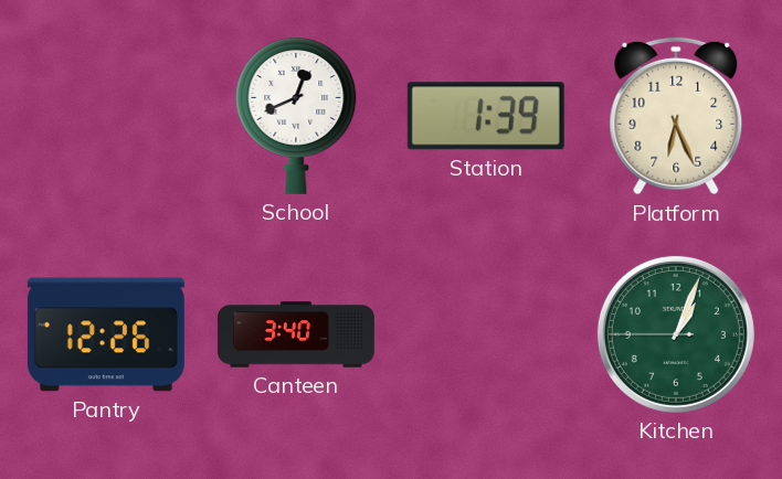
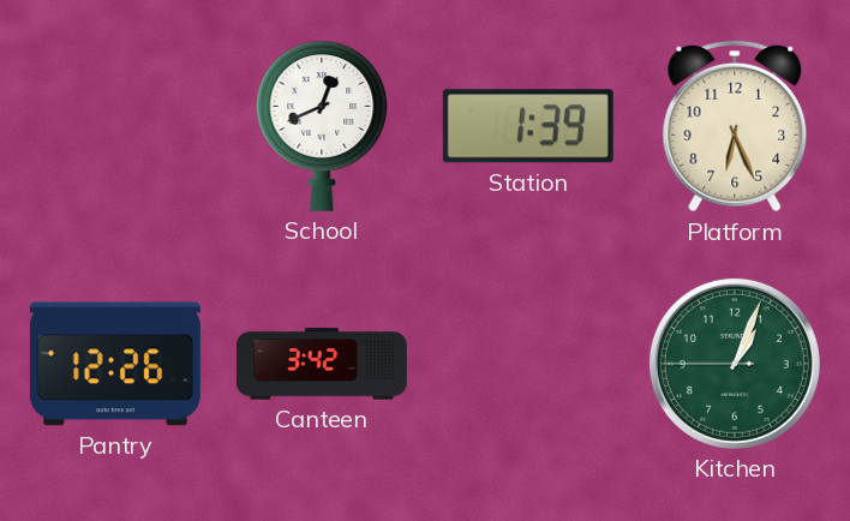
Canteen: 3:40 -> 3:42 (322, 364)
